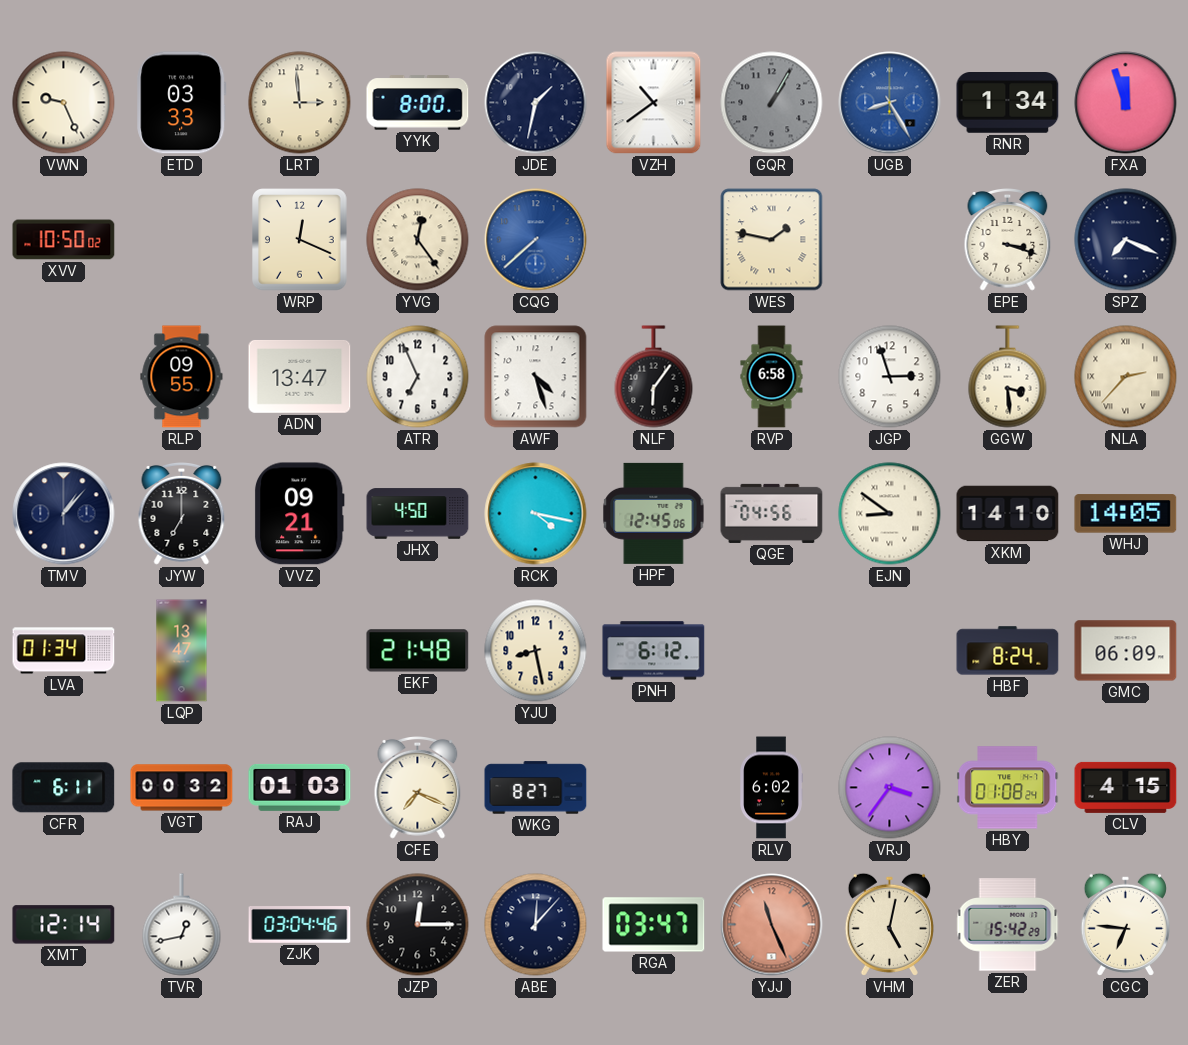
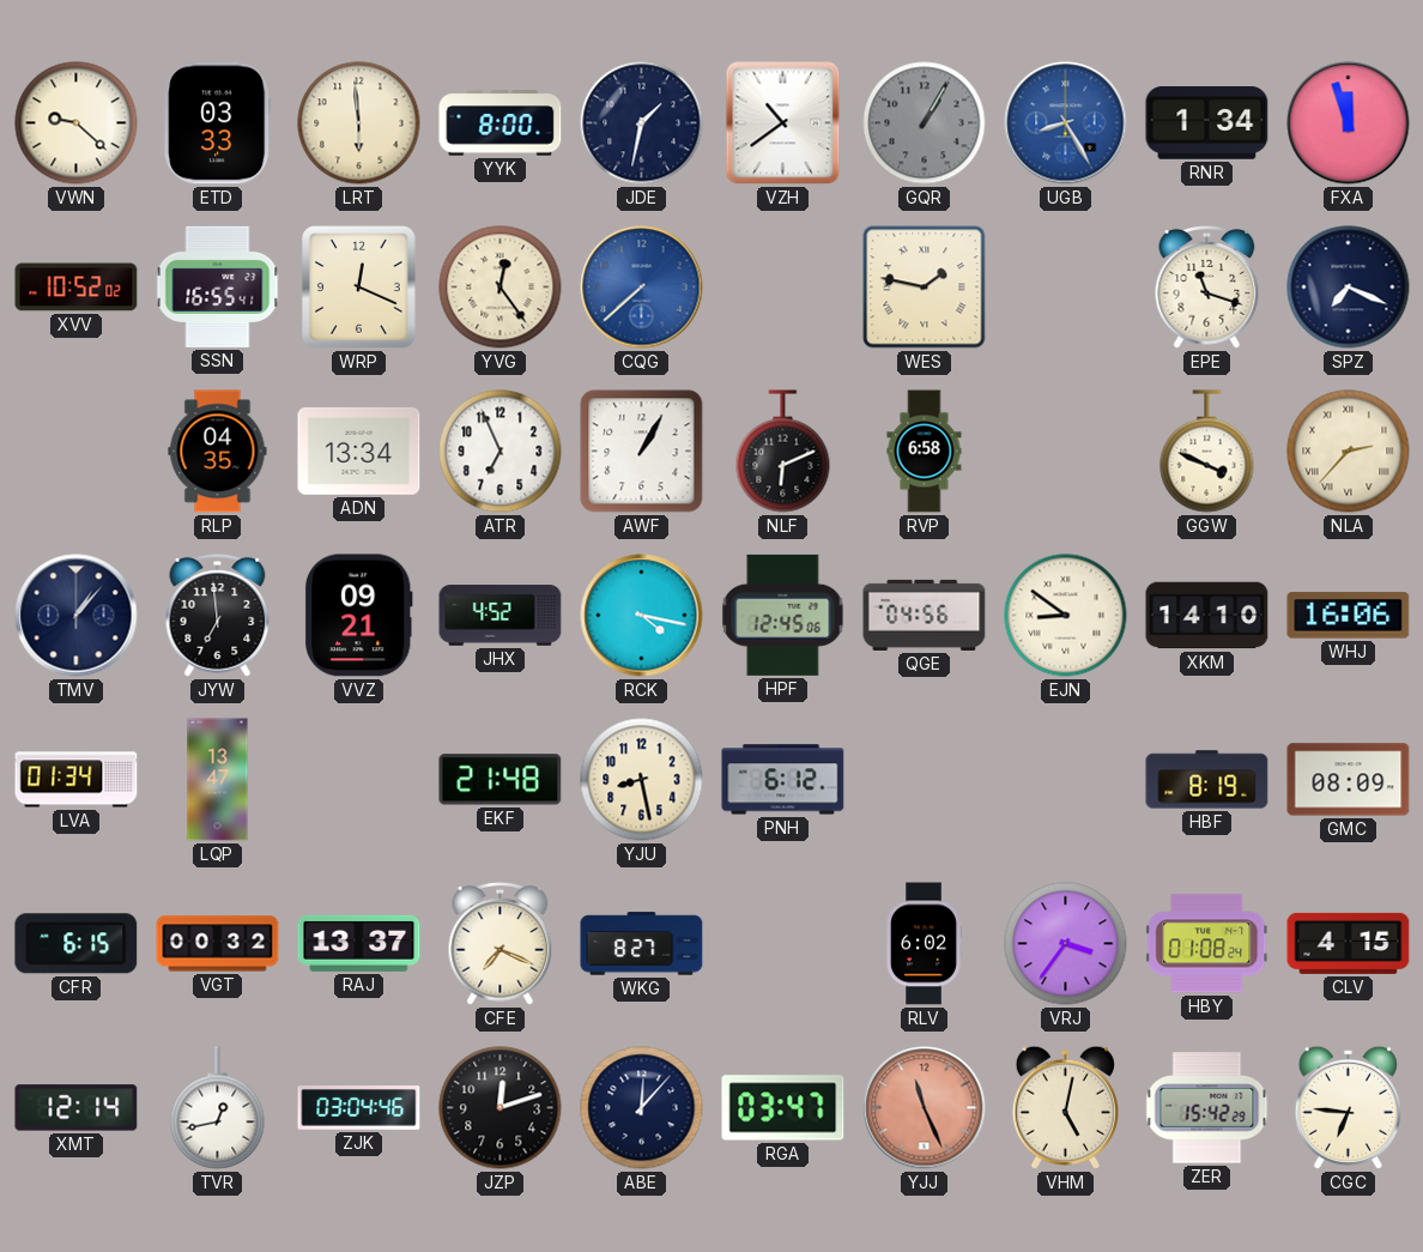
VWN: 9:26 -> 9:22 (77, 123)
LRT: 2:59 -> 5:59 (359, 123)
XVV: 10:50 -> 10:52 (77, 288)
SSN: none -> 16:55 (218, 286)
EPE: 3:18 -> 11:18 (1207, 288)
RLP: 09:55 -> 04:35 (218, 452)
ADN: 13:47 -> 13:34 (359, 450)
AWF: 4:27 -> 1:05 (642, 452)
NLF: 6:06 -> 6:11 (783, 452)
JGP: 2:57 -> none (890, 377)
GGW: 3:29 -> 3:49 (1207, 452)
JYW: 7:00 -> 6:59 (218, 616)
JHX: 4:50 -> 4:52 (501, 616)
WHJ: 14:05 -> 16:06 (1349, 616)
HBF: 8:24 -> 8:19 (1207, 780)
GMC: 06:09 -> 08:09 (1349, 780)
CFR: 6:11 -> 6:15 (77, 944)
RAJ: 01:03 -> 13:37 (359, 943)
JZP: 12:15 -> 12:12 (501, 1108)
